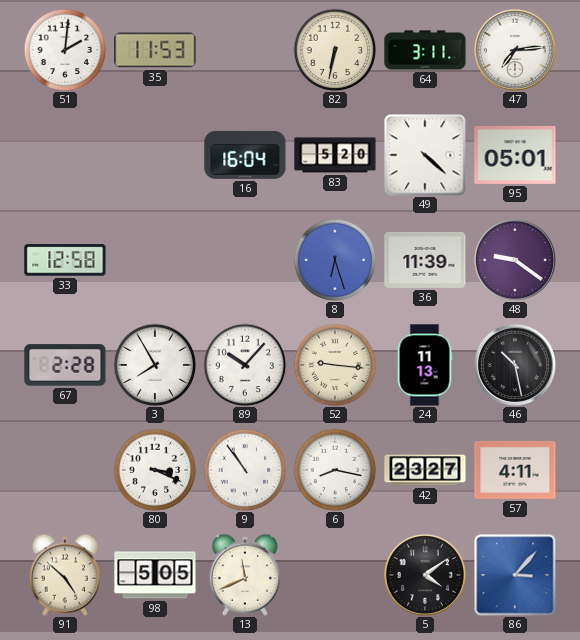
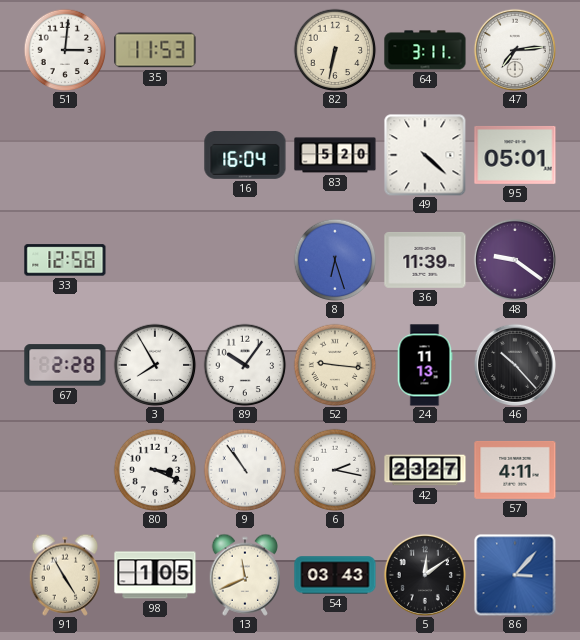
51: 2:01 -> 3:01 (65, 50)
89: 10:07 -> 10:06 (245, 365)
46: 10:28 -> 10:23 (515, 365)
6: 8:17 -> 2:17 (335, 470)
91: 4:52 -> 4:55 (65, 575)
98: 5:05 -> 1:05 (155, 575)
54: none -> 03:43 (335, 575)
5: 4:09 -> 12:09 (425, 575)
